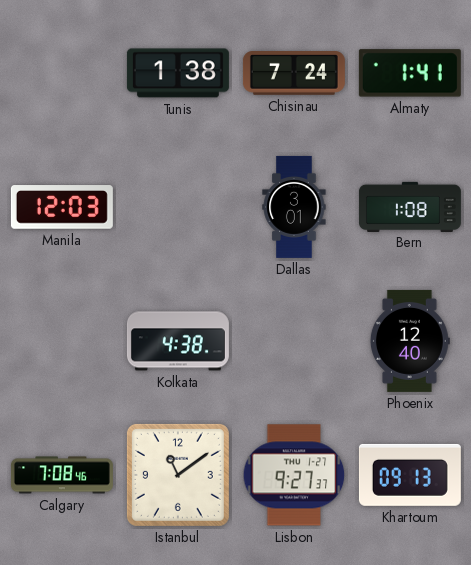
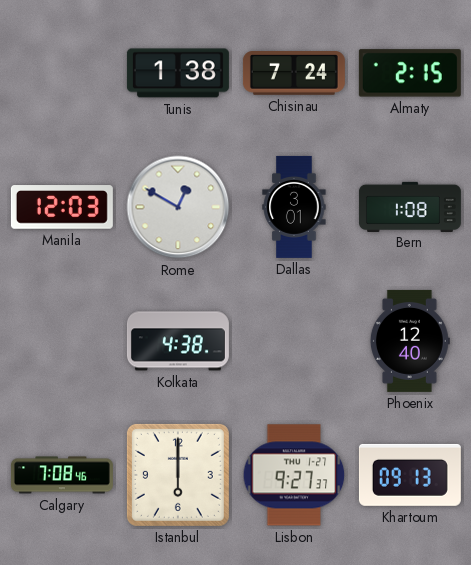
Almaty: 1:41 -> 2:15 (410, 73)
Rome: none -> 12:50 (178, 207)
Istanbul: 11:09 -> 6:00 (178, 475)
